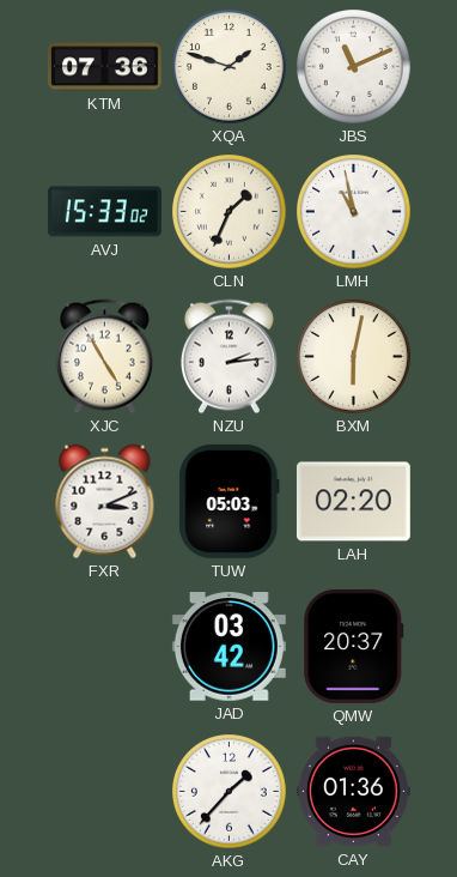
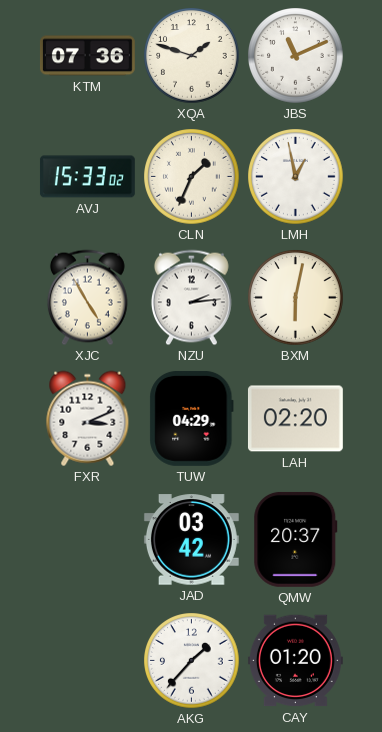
LMH: 10:58 -> 12:58 (296, 177)
TUW: 05:03 -> 04:29 (192, 418)
CAY: 01:36 -> 01:20 (295, 661)
